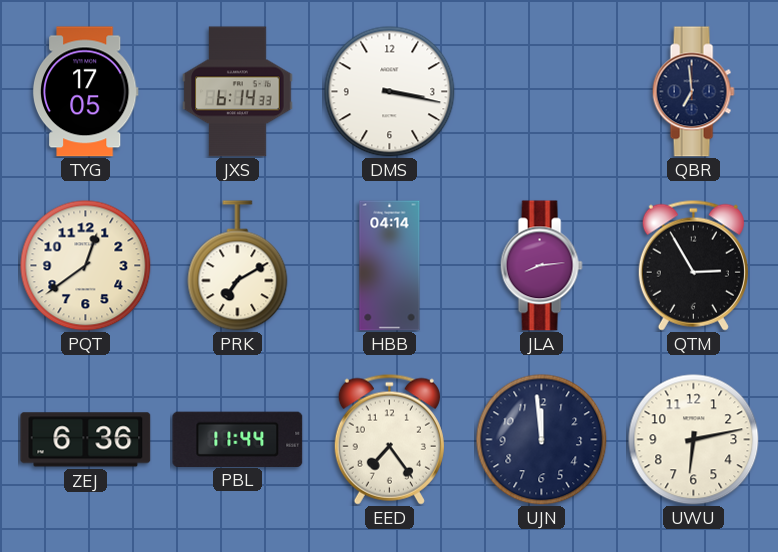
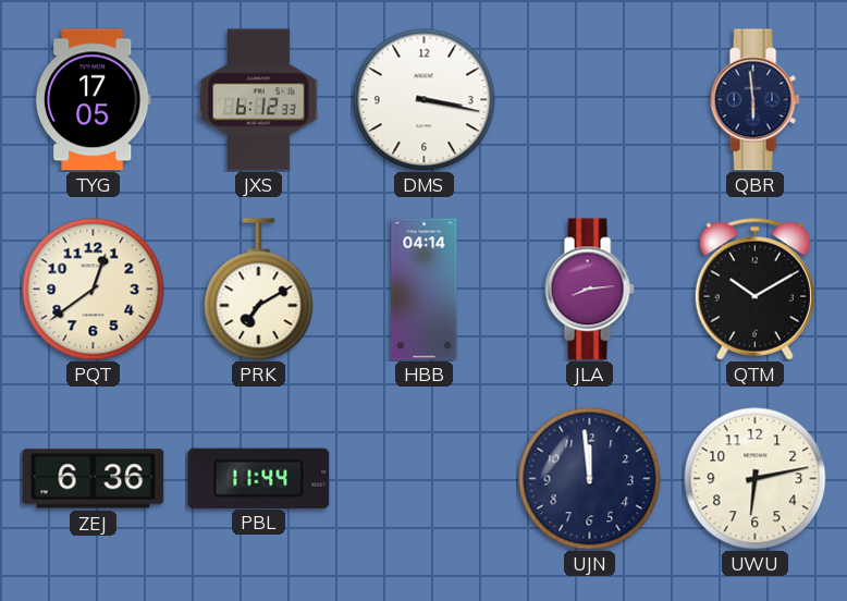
JXS: 6:14 -> 6:12 (259, 100)
QBR: 6:59 -> 5:59 (754, 100)
QTM: 2:55 -> 10:10 (754, 289)
EED: 7:24 -> none (389, 439)
